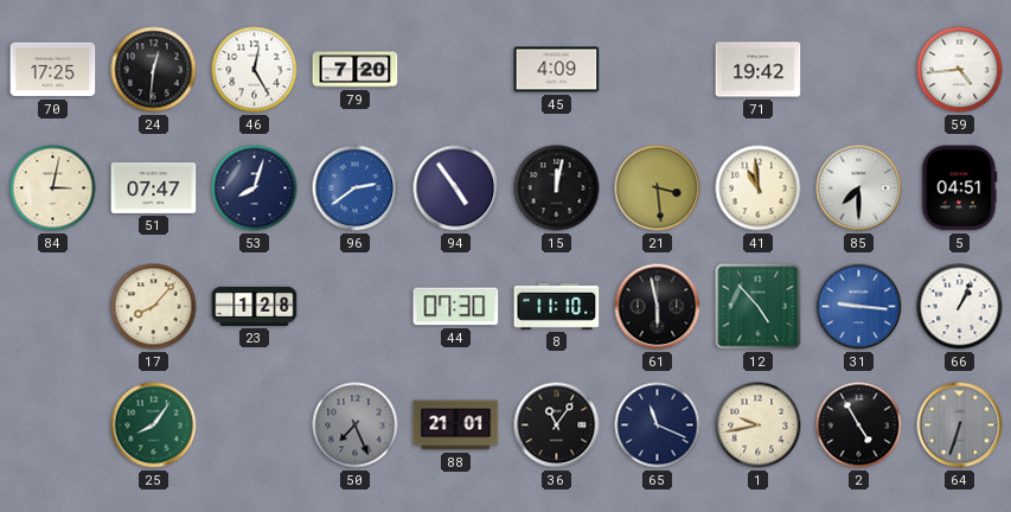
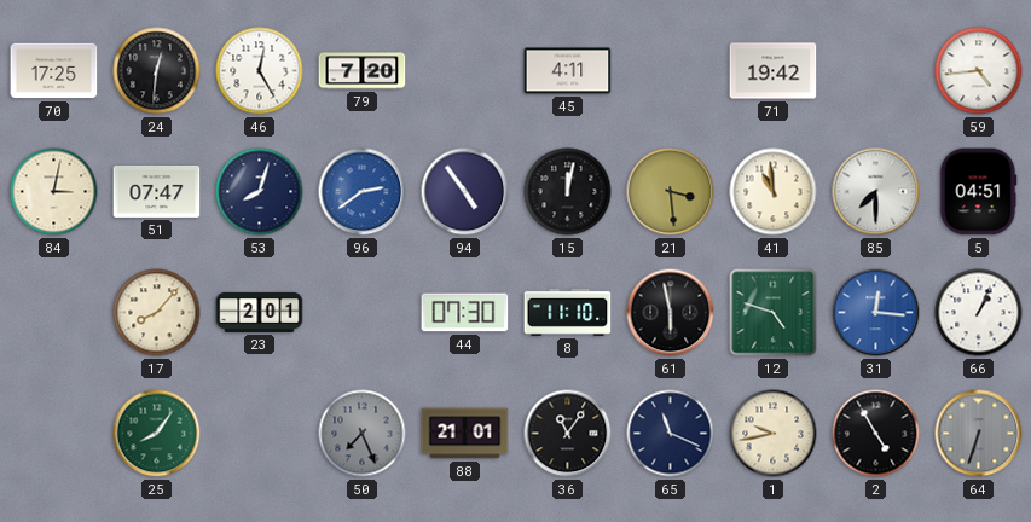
45: 4:09 -> 4:11 (568, 71)
23: 1:28 -> 2:01 (260, 312)
12: 4:53 -> 4:48 (774, 313)
31: 9:16 -> 12:16 (876, 313)
